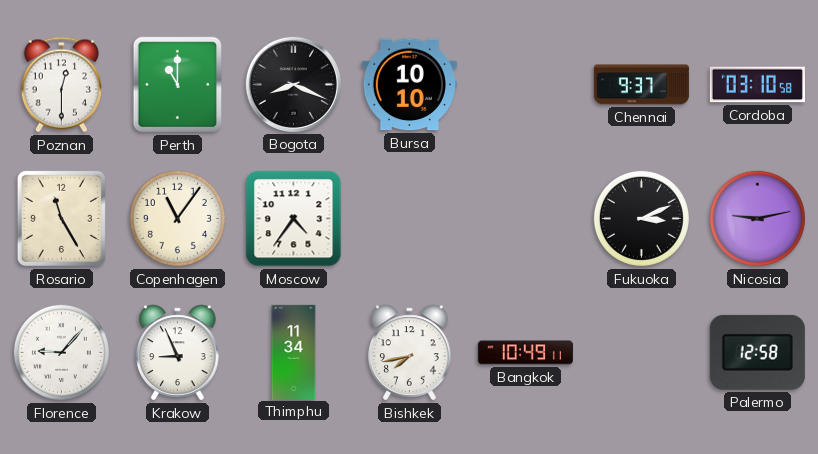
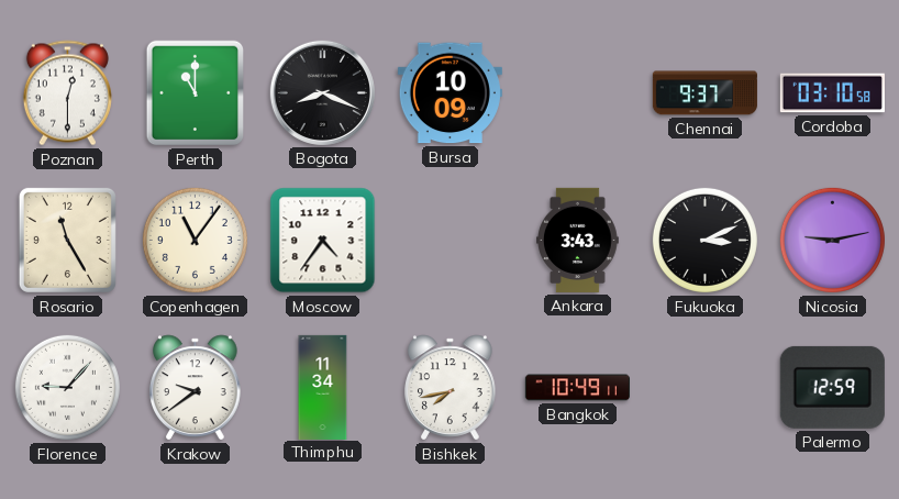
Bursa: 10:10 -> 10:09 (449, 93)
Ankara: none -> 3:43 (578, 240)
Krakow: 8:56 -> 9:39 (196, 388)
Palermo: 12:58 -> 12:59 (832, 387)
